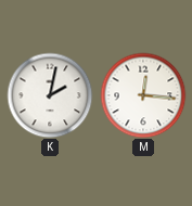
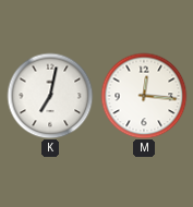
K: 2:02 -> 7:02 (50, 96)
